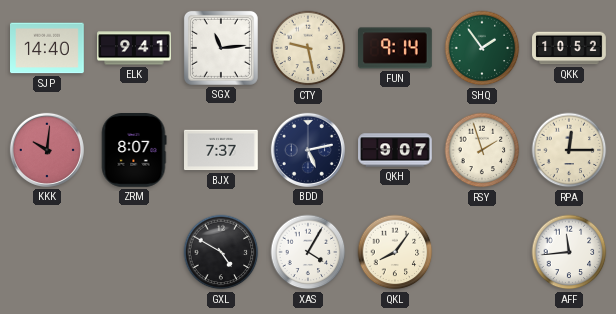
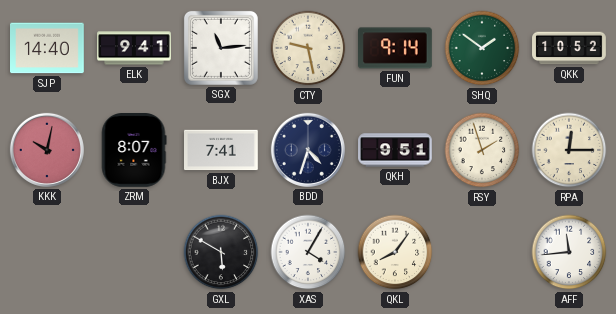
SHQ: 1:54 -> 1:51 (482, 48)
KKK: 10:01 -> 10:02 (47, 150)
BJX: 7:37 -> 7:41 (222, 150)
BDD: 5:13 -> 4:33 (308, 150)
QKH: 9:07 -> 9:51 (395, 150)
GXL: 4:50 -> 5:50 (221, 252)
